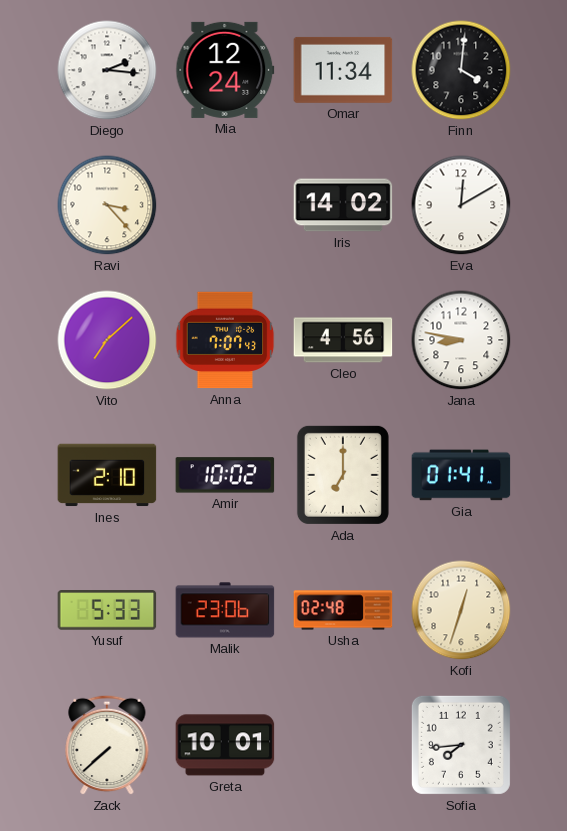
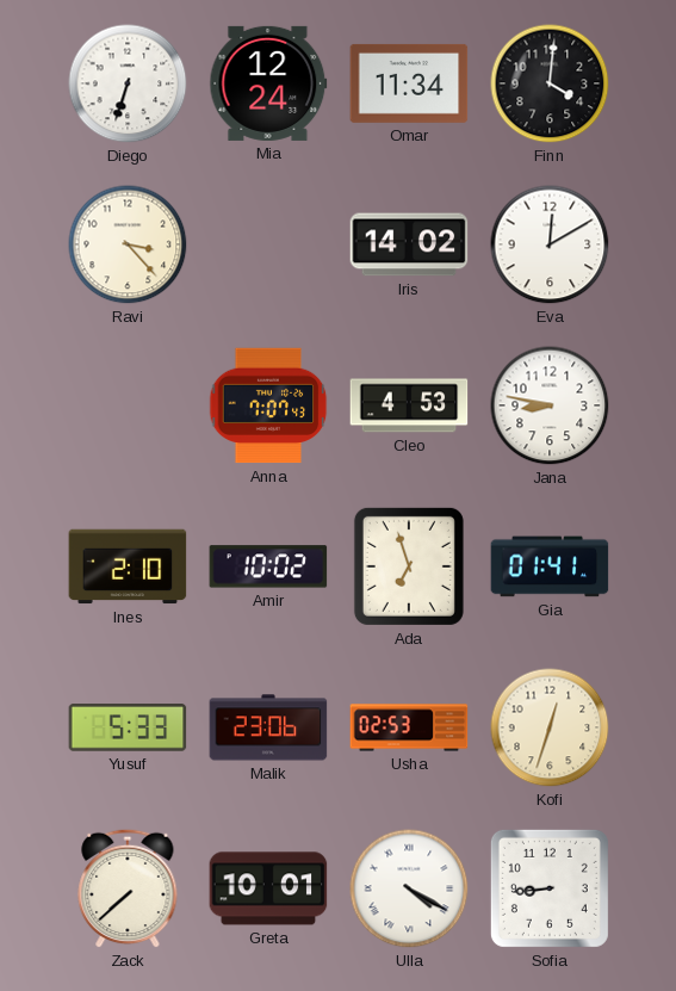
Diego: 2:16 -> 6:33 (128, 83)
Vito: 7:08 -> none (107, 340)
Cleo: 4:56 -> 4:53 (409, 405)
Ada: 7:00 -> 6:57 (409, 566)
Usha: 02:48 -> 02:53 (409, 727)
Ulla: none -> 4:20 (409, 888)
Sofia: 7:44 -> 8:44 (550, 888)
